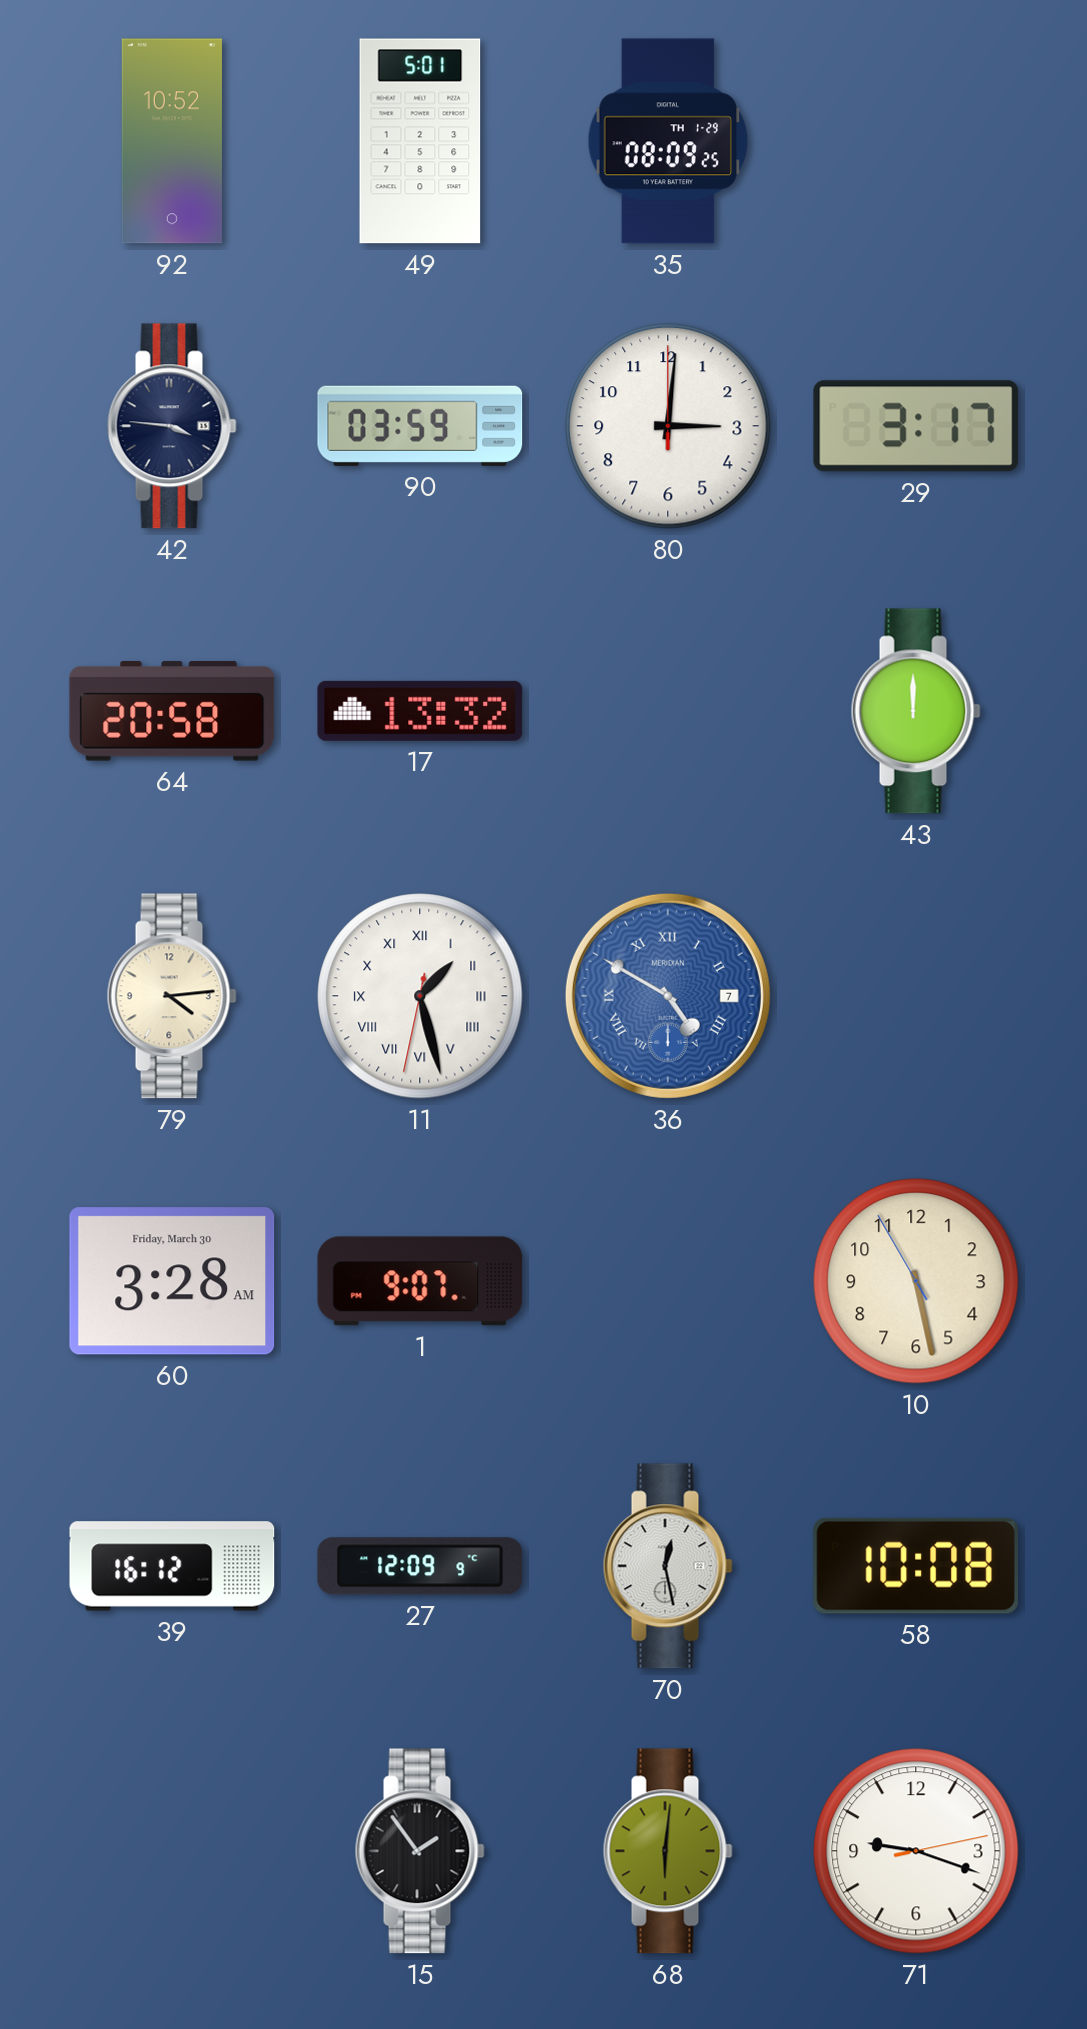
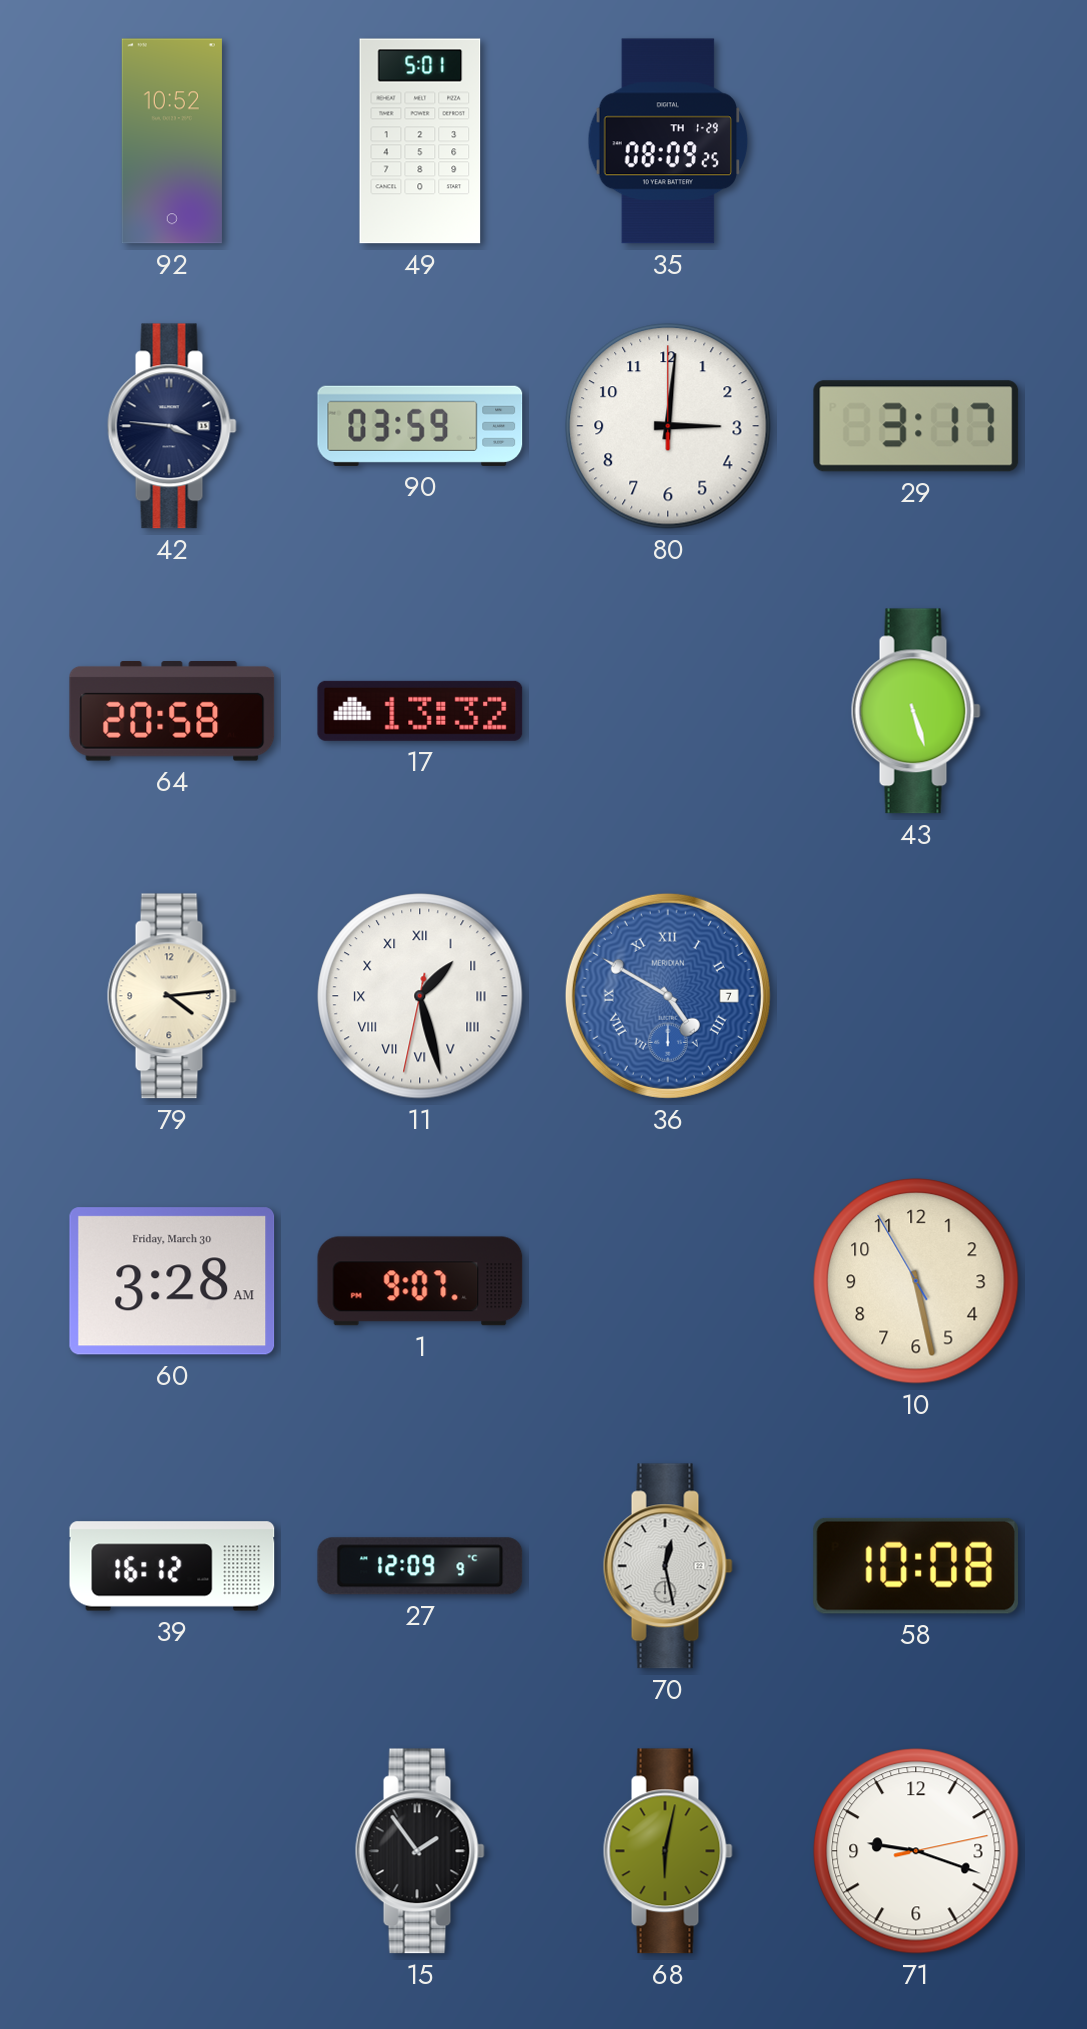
43: 12:00 -> 5:27 (916, 711)
68: 6:01 -> 6:02 (668, 1851)
